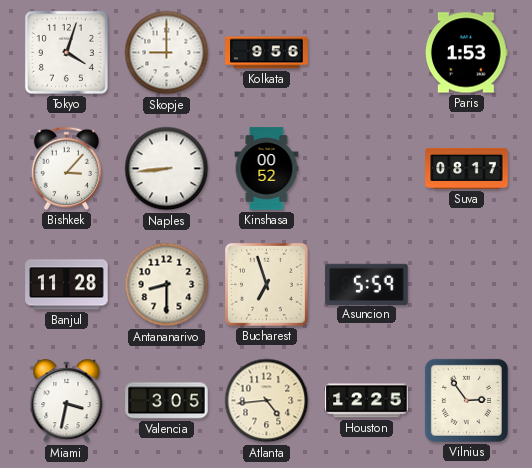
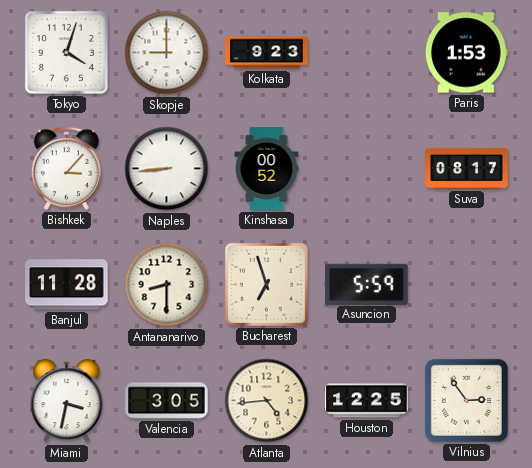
Kolkata: 9:56 -> 9:23 (267, 53)
